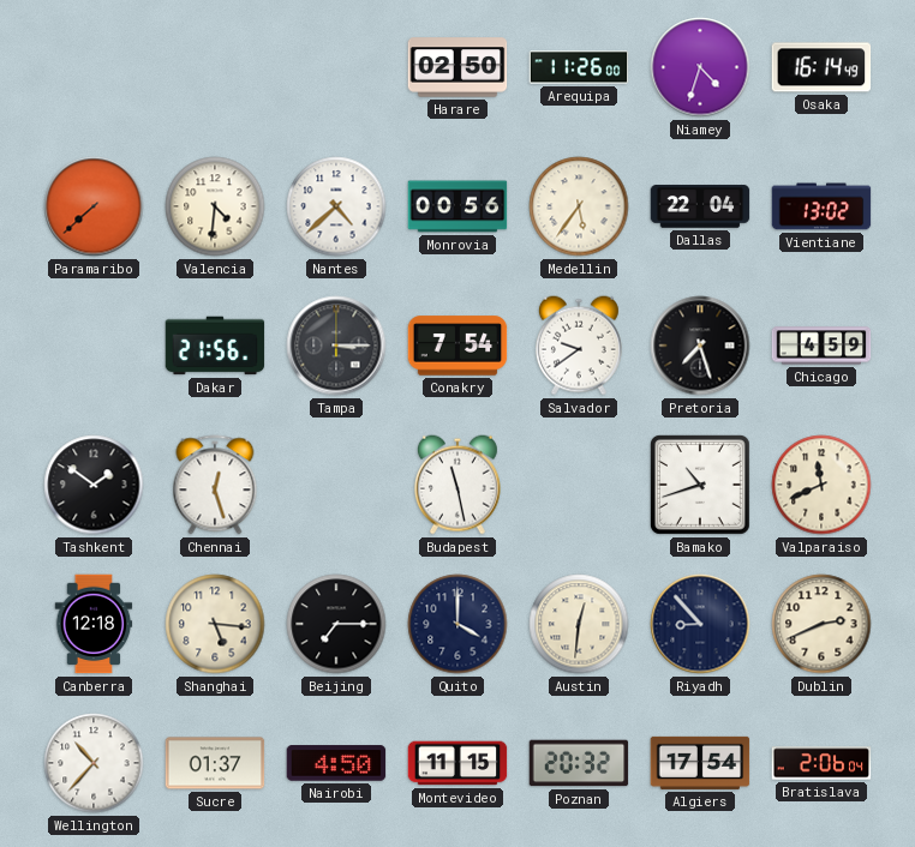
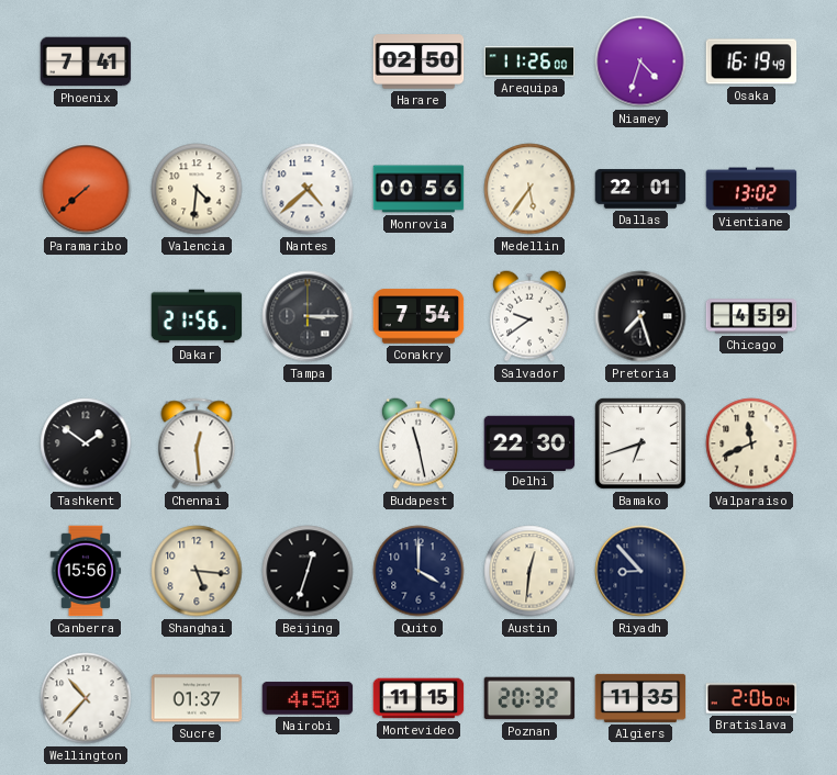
Phoenix: none -> 7:41 (86, 61)
Osaka: 16:14 -> 16:19 (751, 61)
Dallas: 22:04 -> 22:01 (640, 189)
Chennai: 12:27 -> 12:29 (197, 443)
Delhi: none -> 22:30 (529, 442)
Bamako: 10:42 -> 6:42 (640, 443)
Canberra: 12:18 -> 15:56 (86, 571)
Beijing: 7:15 -> 12:33 (308, 571)
Dublin: 2:41 -> none (821, 624)
Algiers: 17:54 -> 11:35 (640, 698)
